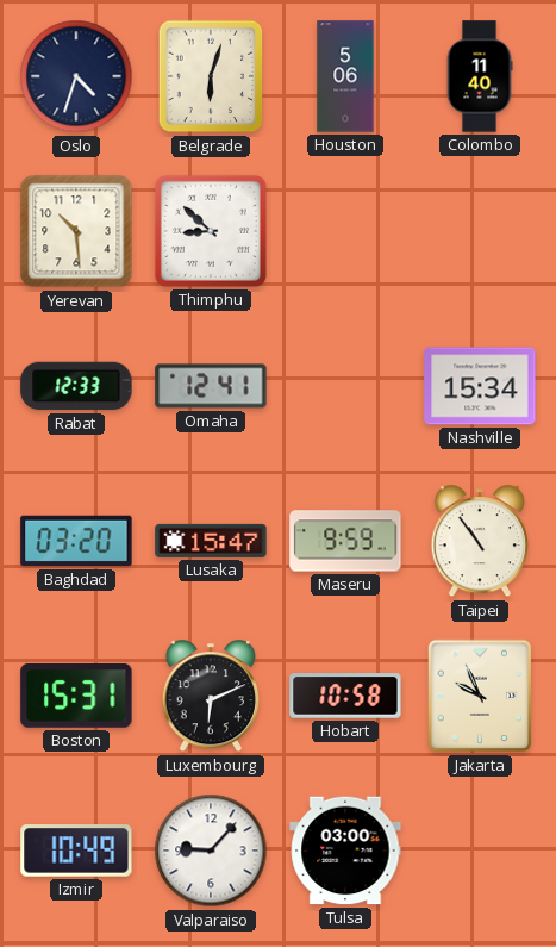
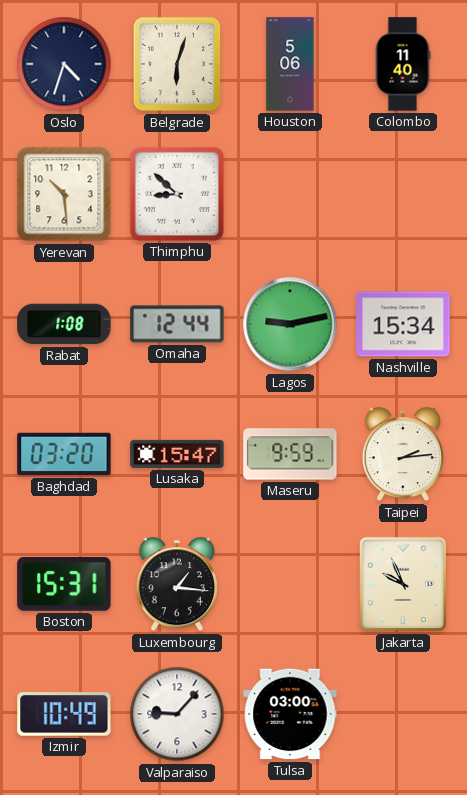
Rabat: 12:33 -> 1:08 (64, 324)
Omaha: 12:41 -> 12:44 (177, 324)
Lagos: none -> 9:13 (290, 324)
Taipei: 10:54 -> 2:14 (402, 455)
Luxembourg: 6:11 -> 1:16 (176, 585)
Hobart: 10:58 -> none (345, 697)
